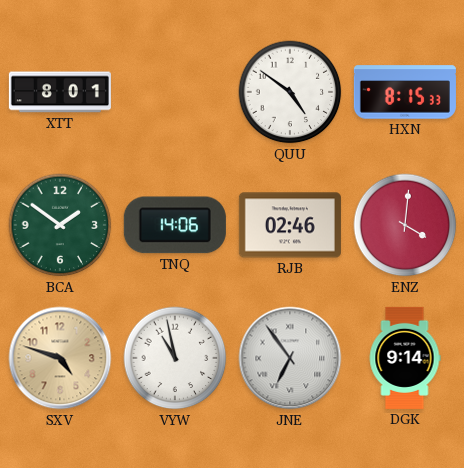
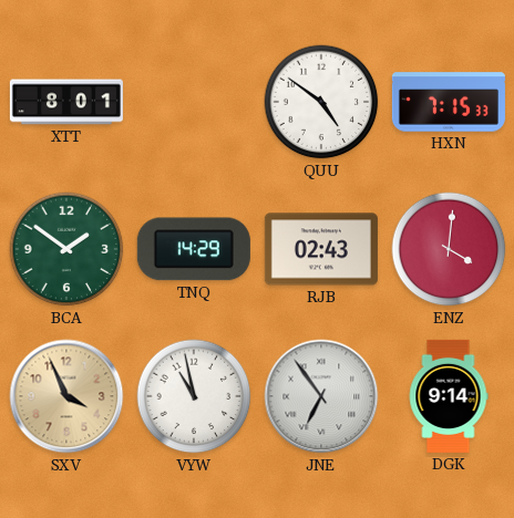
HXN: 8:15 -> 7:15 (449, 102)
TNQ: 14:06 -> 14:29 (194, 249)
RJB: 02:46 -> 02:43 (321, 249)
SXV: 4:48 -> 3:56 (66, 396)
